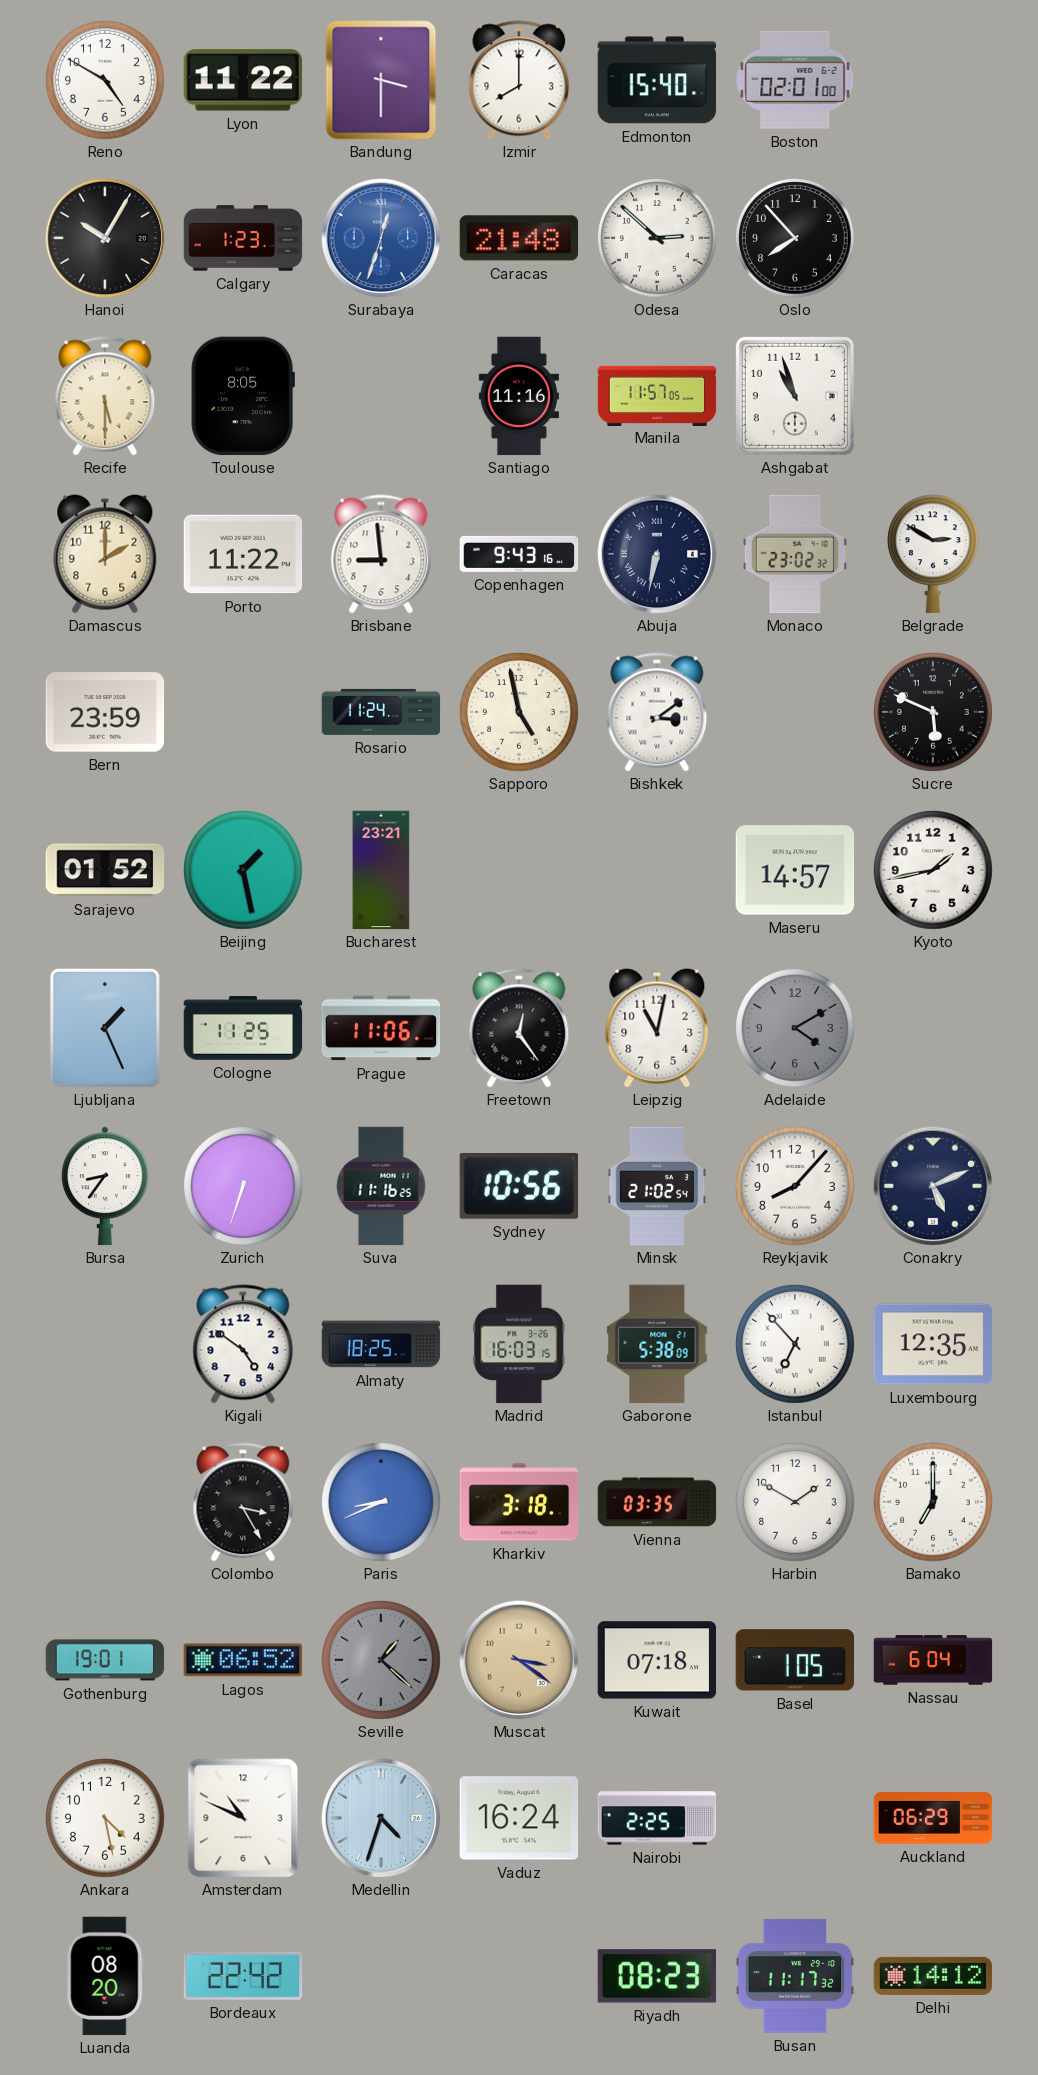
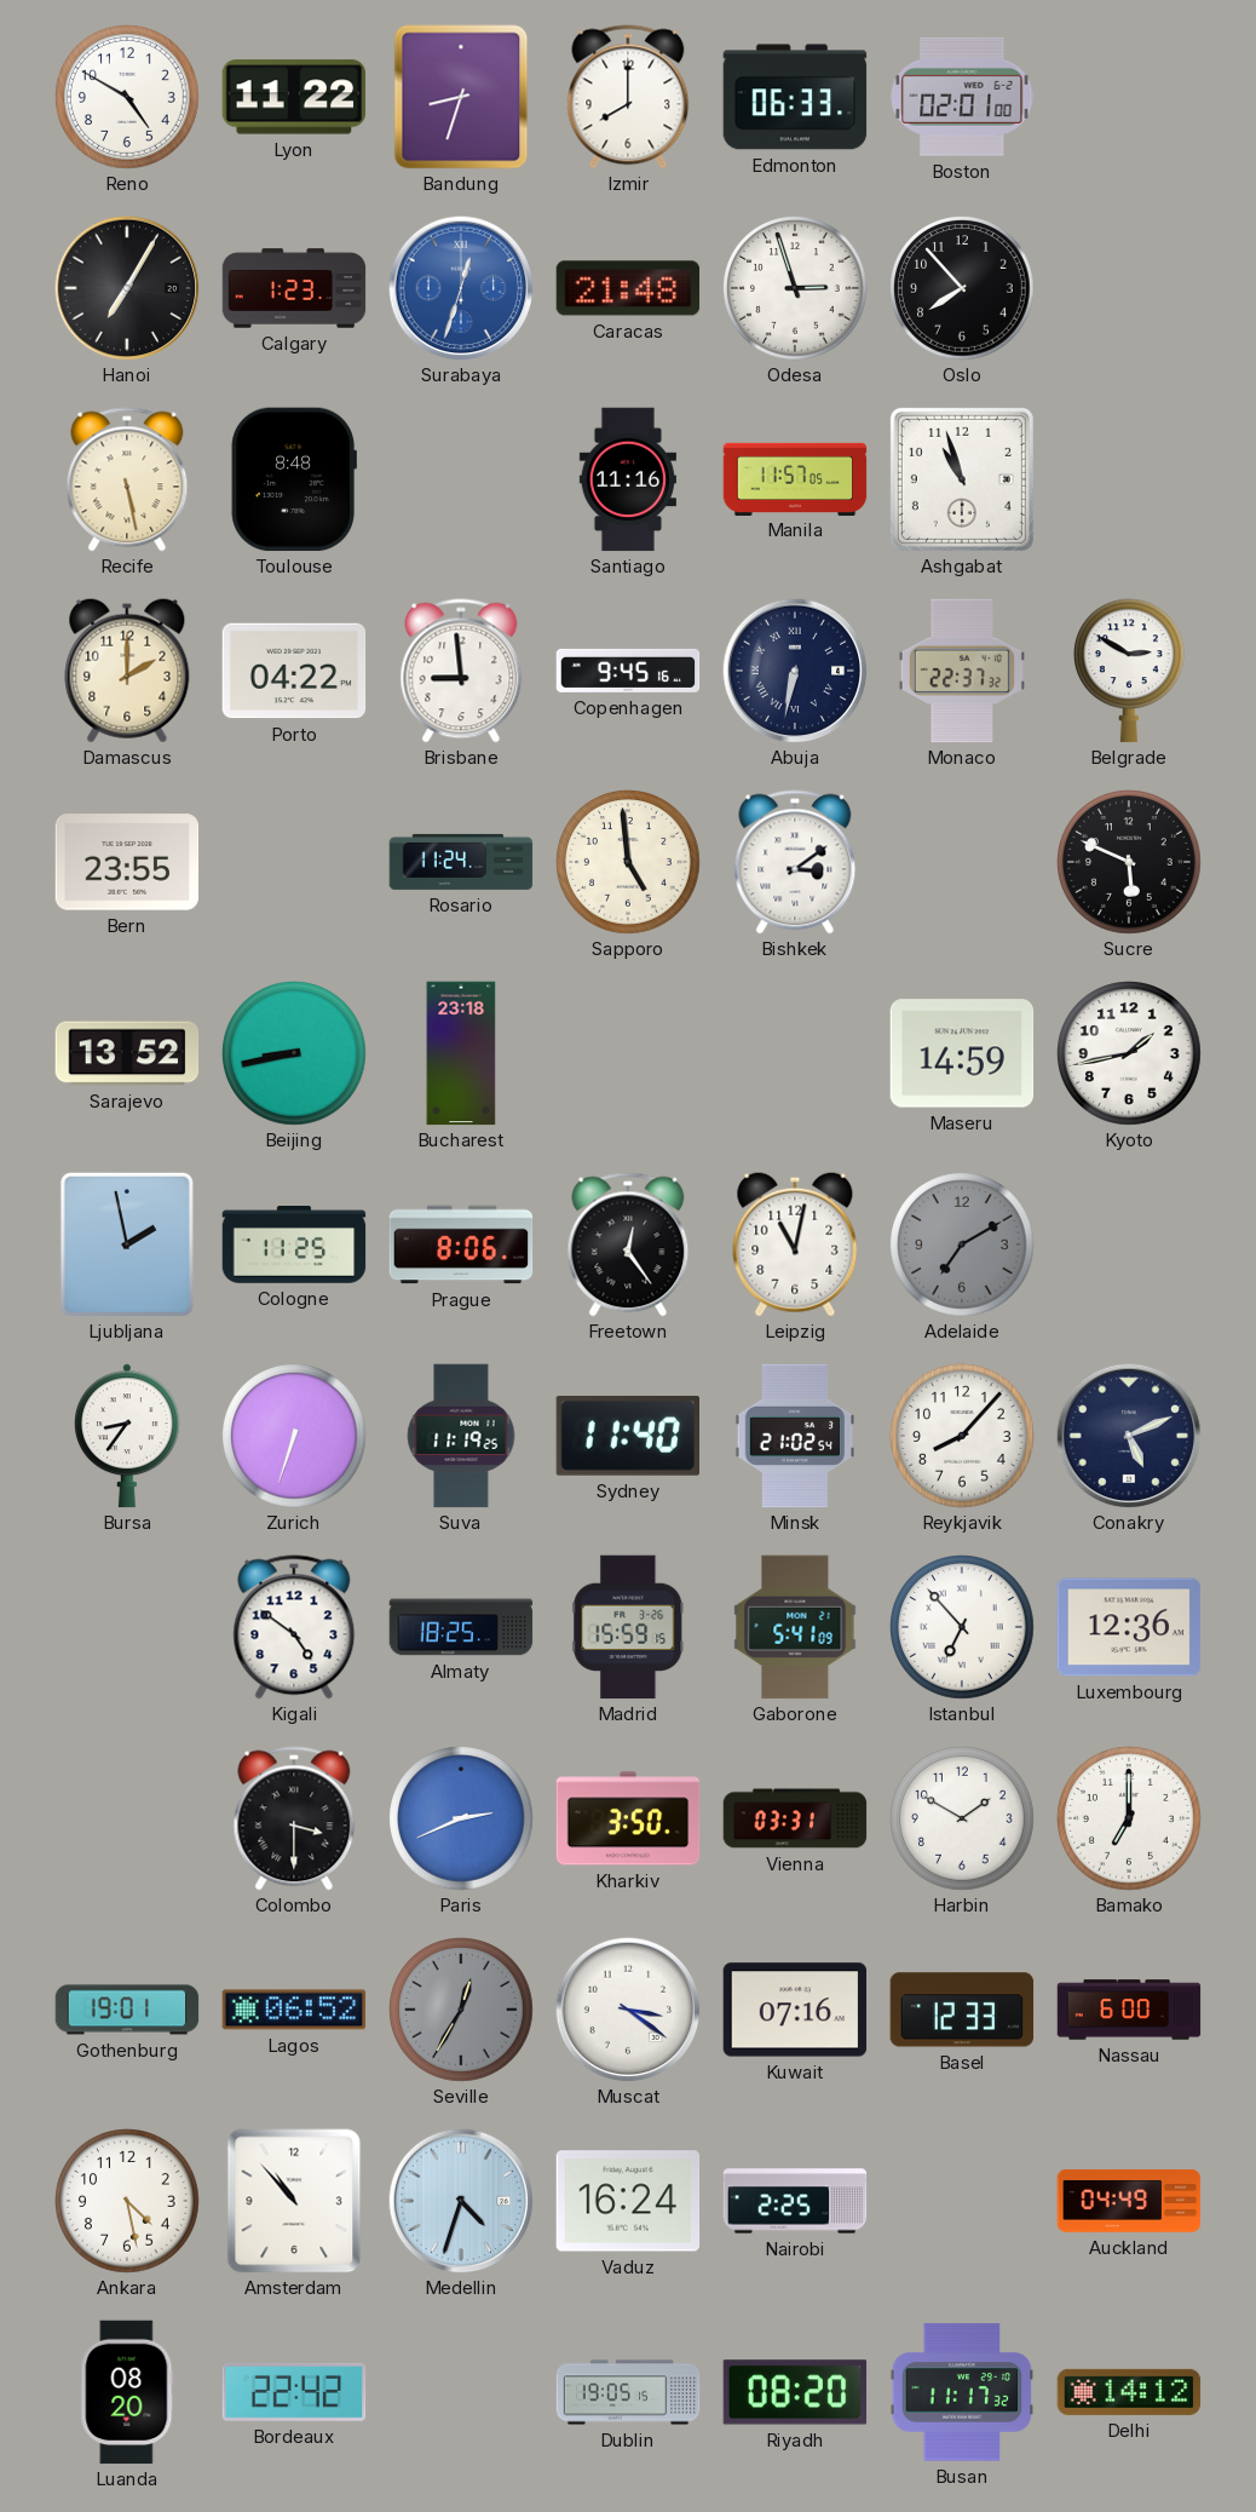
Bandung: 3:30 -> 8:33 (461, 97)
Edmonton: 15:40 -> 06:33 (795, 97)
Hanoi: 10:05 -> 7:05 (127, 288)
Odesa: 2:52 -> 2:57 (796, 289)
Recife: 5:30 -> 5:28 (127, 479)
Toulouse: 8:05 -> 8:48 (294, 479)
Porto: 11:22 -> 04:22 (294, 671)
Copenhagen: 9:43 -> 9:45 (628, 671)
Monaco: 23:02 -> 22:37 (962, 671)
Bern: 23:59 -> 23:55 (127, 862)
Sapporo: 4:58 -> 4:59 (629, 863)
Sarajevo: 01:52 -> 13:52 (127, 1053)
Beijing: 1:28 -> 8:43 (295, 1054)
Bucharest: 23:21 -> 23:18 (461, 1053)
Maseru: 14:57 -> 14:59 (962, 1053)
Ljubljana: 1:26 -> 1:58 (127, 1244)
Prague: 11:06 -> 8:06 (461, 1244)
Adelaide: 4:10 -> 7:10 (963, 1246)
Suva: 11:16 -> 11:19 (461, 1436)
Sydney: 10:56 -> 11:40 (627, 1436)
Madrid: 16:03 -> 15:59 (628, 1627)
Gaborone: 5:38 -> 5:41 (795, 1627)
Luxembourg: 12:35 -> 12:36 (1129, 1627)
Colombo: 3:25 -> 3:30 (294, 1818)
Paris: 8:41 -> 2:41 (462, 1820)
Kharkiv: 3:18 -> 3:50 (628, 1818)
Vienna: 03:35 -> 03:31 (795, 1818)
Seville: 1:22 -> 12:35 (462, 2011)
Muscat dial: champagne -> white (628, 2010)
Kuwait: 07:18 -> 07:16 (795, 2010)
Basel: 1:05 -> 12:33 (962, 2010)
Nassau: 6:04 -> 6:00 (1129, 2010)
Amsterdam: 10:49 -> 10:53 (294, 2201)
Auckland: 06:29 -> 04:49 (1129, 2201)
Dublin: none -> 19:05 (628, 2392)
Riyadh: 08:23 -> 08:20 (795, 2392)
